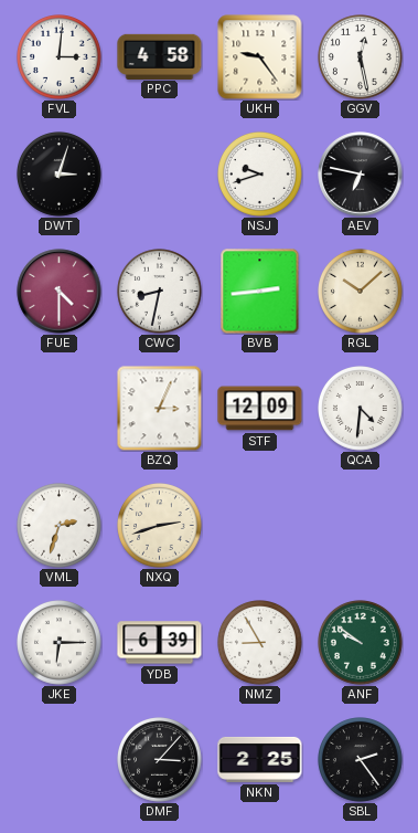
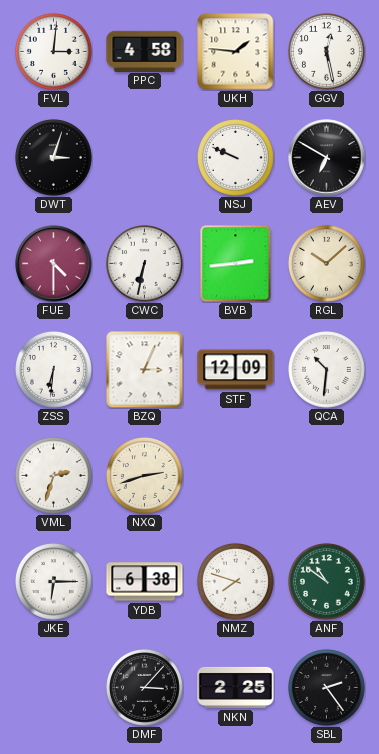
UKH: 9:24 -> 1:46 (236, 52)
NSJ: 9:42 -> 9:49 (236, 158)
AEV: 6:47 -> 6:50 (327, 158)
CWC: 8:32 -> 6:32 (145, 264)
ZSS: none -> 6:31 (54, 370)
QCA: 4:31 -> 10:31 (327, 370)
YDB: 6:39 -> 6:38 (145, 582)
NMZ: 8:55 -> 7:48 (236, 582)
ANF: 9:51 -> 10:51 (327, 582)
